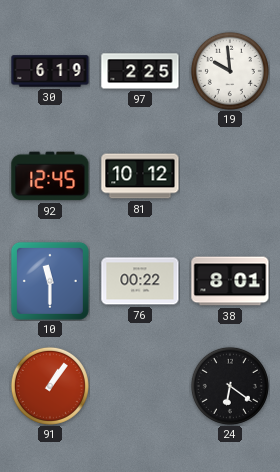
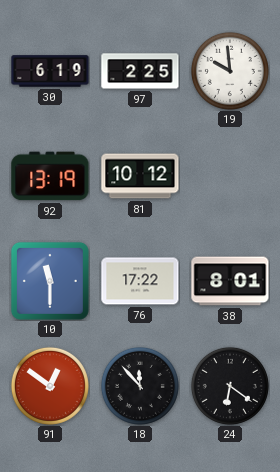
92: 12:45 -> 13:19 (50, 176)
76: 00:22 -> 17:22 (140, 281)
91: 1:06 -> 12:51 (50, 386)
18: none -> 11:53 (140, 386)
